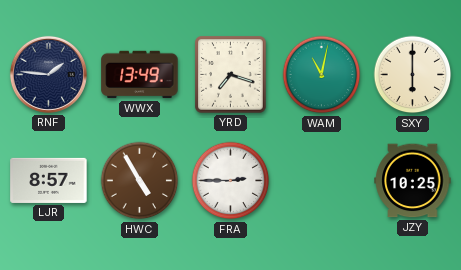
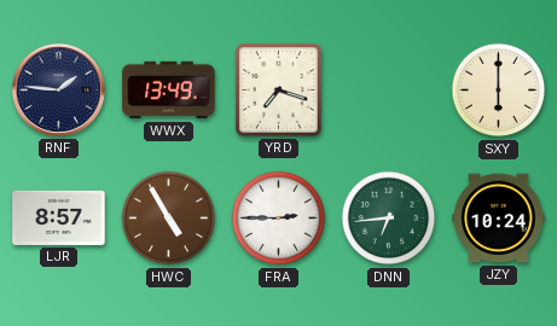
WAM: 11:02 -> none (322, 75)
DNN: none -> 6:44 (389, 219)
JZY: 10:25 -> 10:24 (499, 219)
